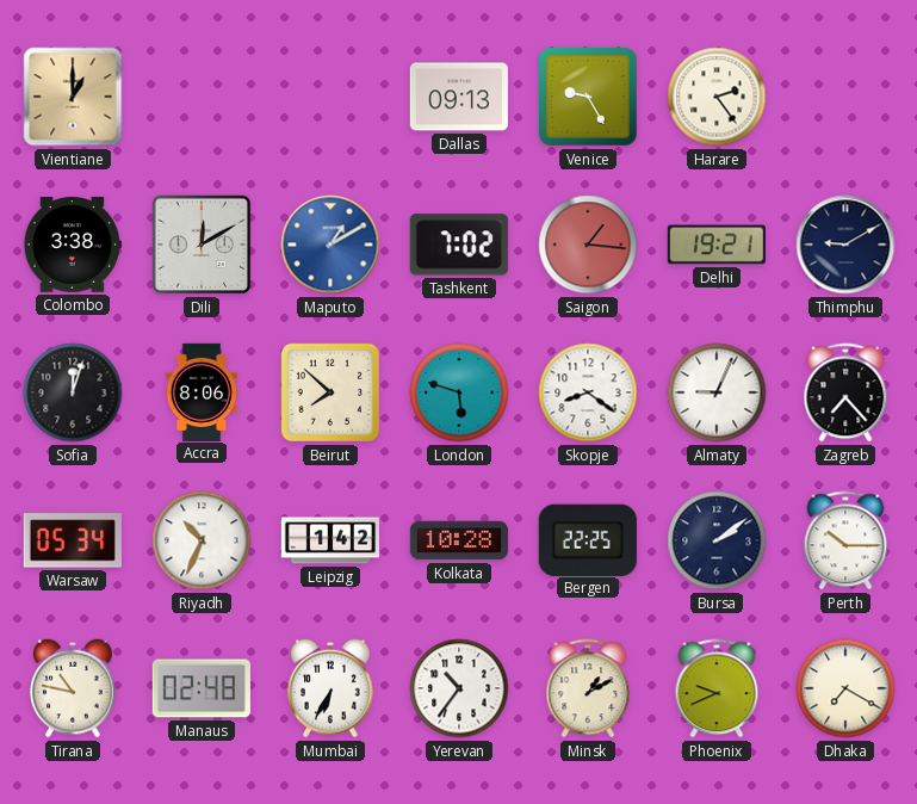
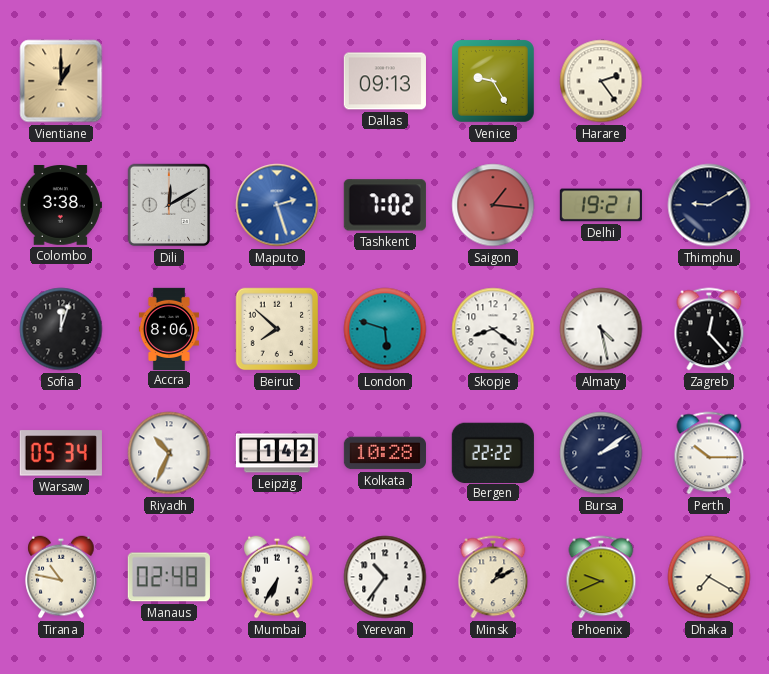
Maputo: 1:10 -> 2:27 (277, 205)
Almaty: 9:04 -> 4:28 (601, 329)
Zagreb: 7:23 -> 12:23 (709, 329)
Bergen: 22:25 -> 22:22 (493, 452)
